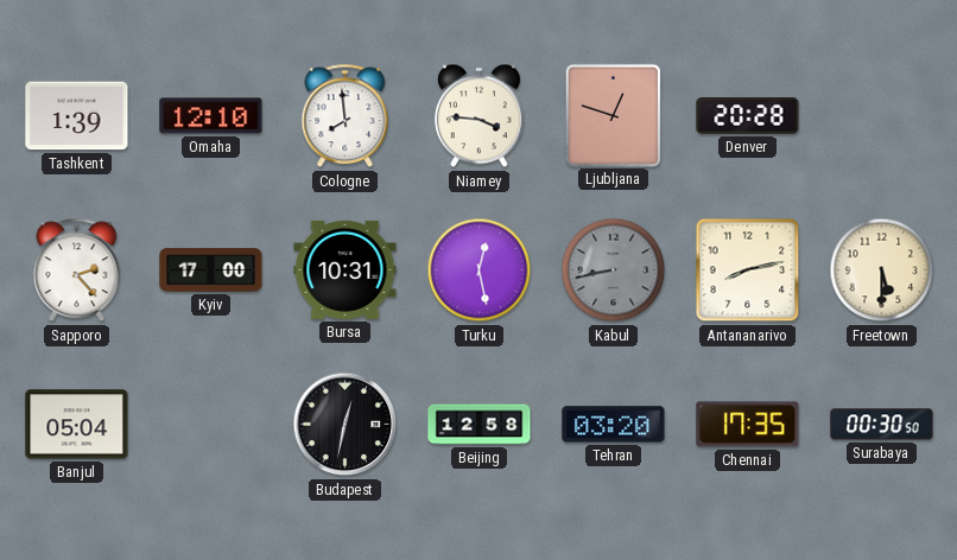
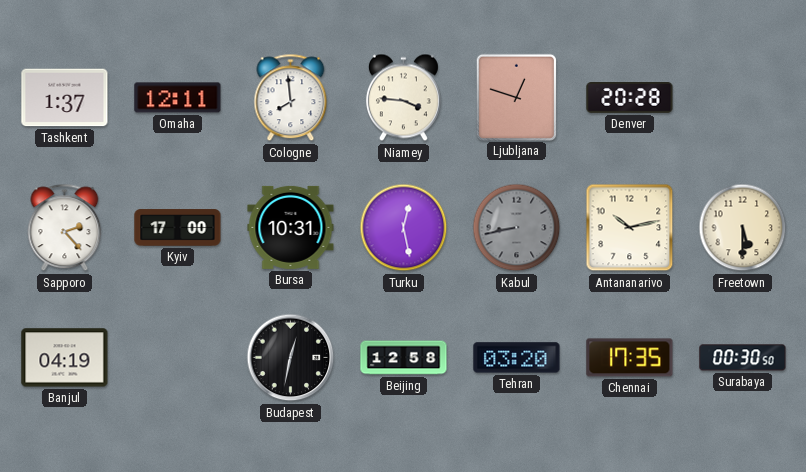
Tashkent: 1:39 -> 1:37 (65, 98)
Omaha: 12:10 -> 12:11 (178, 98)
Antananarivo: 8:13 -> 10:13 (630, 228)
Banjul: 05:04 -> 04:19 (65, 358)
